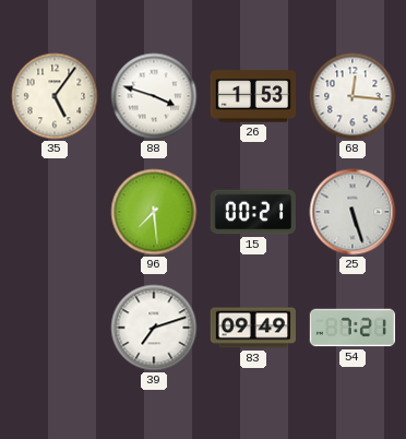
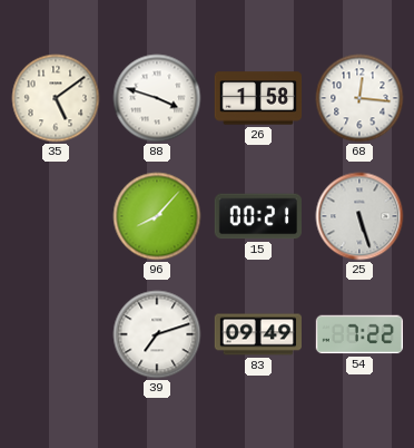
35: 5:06 -> 5:09 (56, 98)
26: 1:53 -> 1:58 (258, 98)
96: 7:29 -> 8:07 (157, 216)
54: 7:21 -> 7:22 (358, 334)
